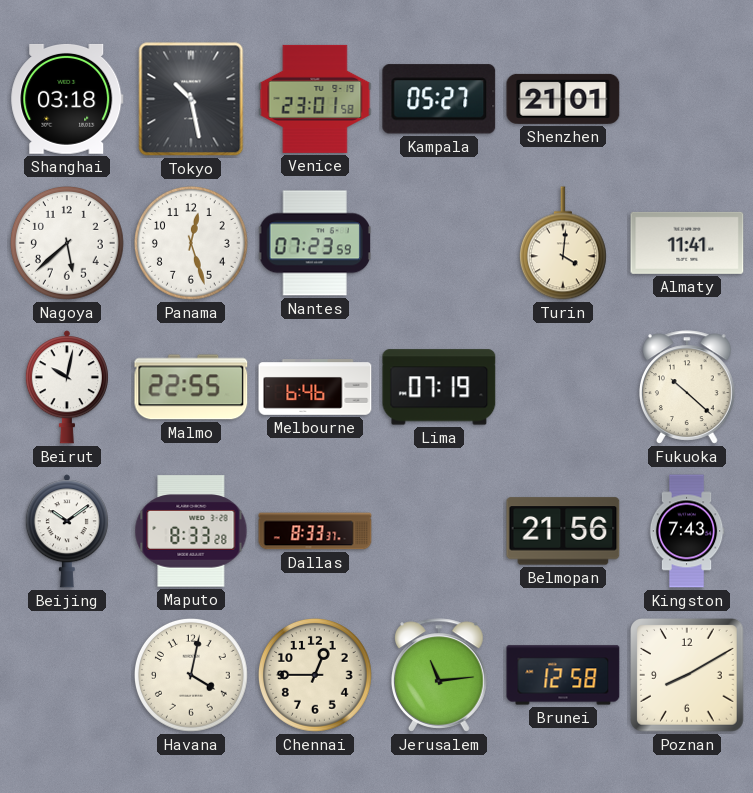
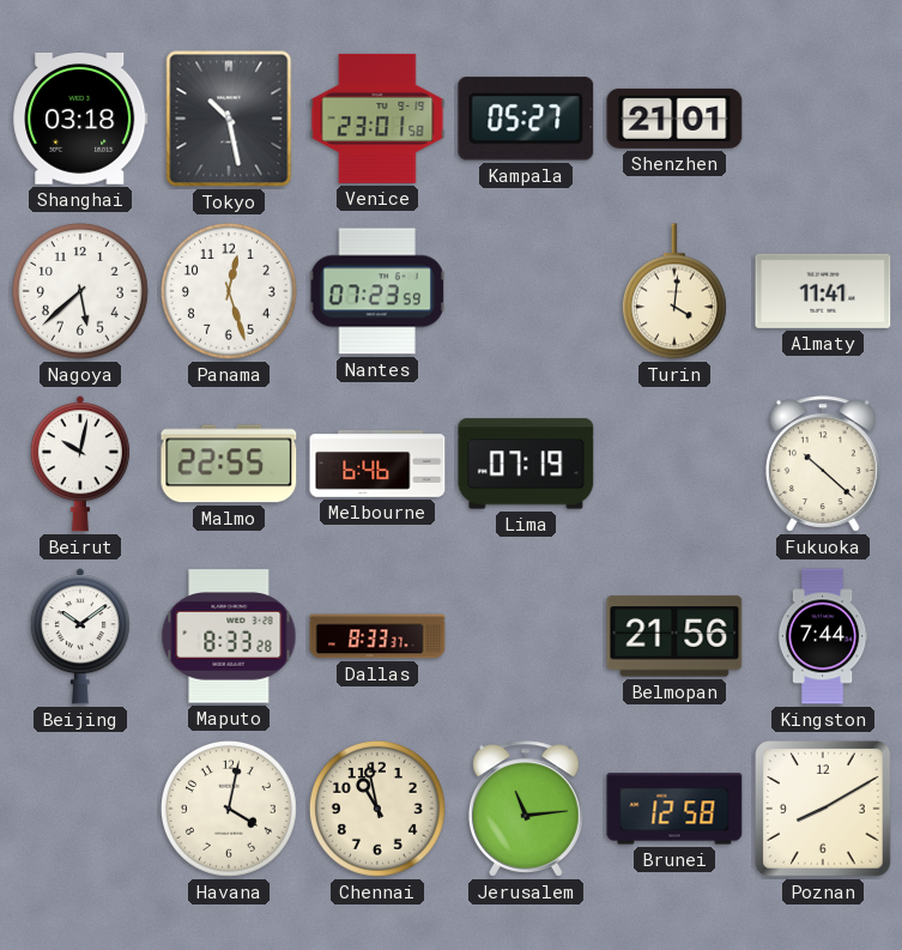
Kingston: 7:43 -> 7:44 (823, 636)
Chennai: 12:45 -> 10:58 (377, 810)
